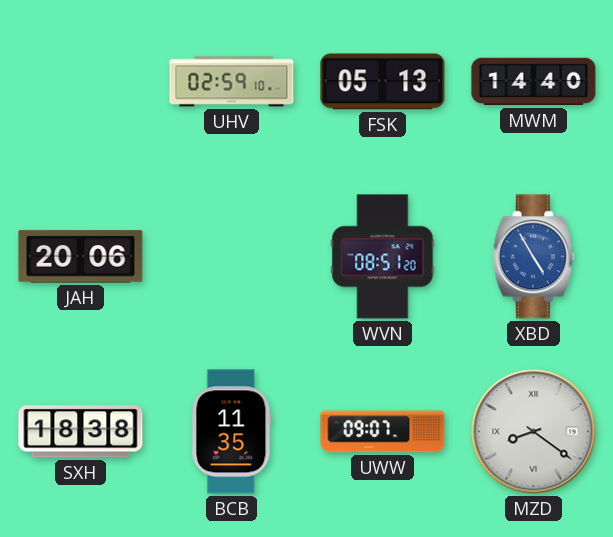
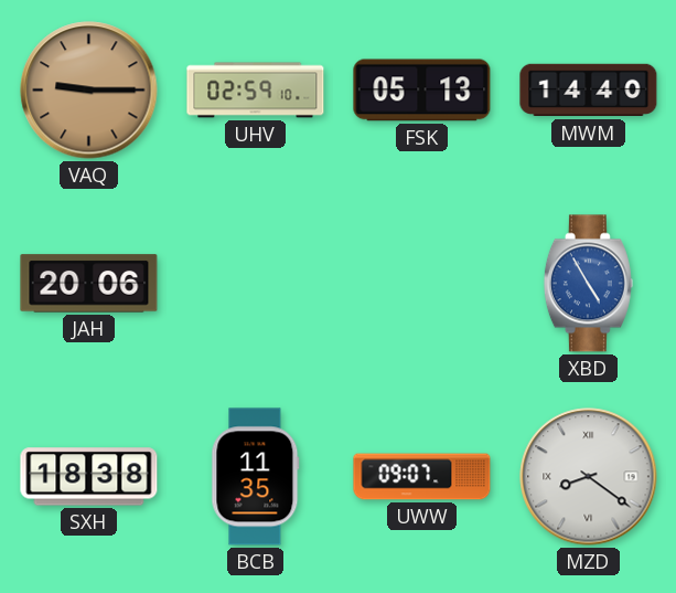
VAQ: none -> 9:15 (89, 91)
WVN: 08:51 -> none (383, 257)
